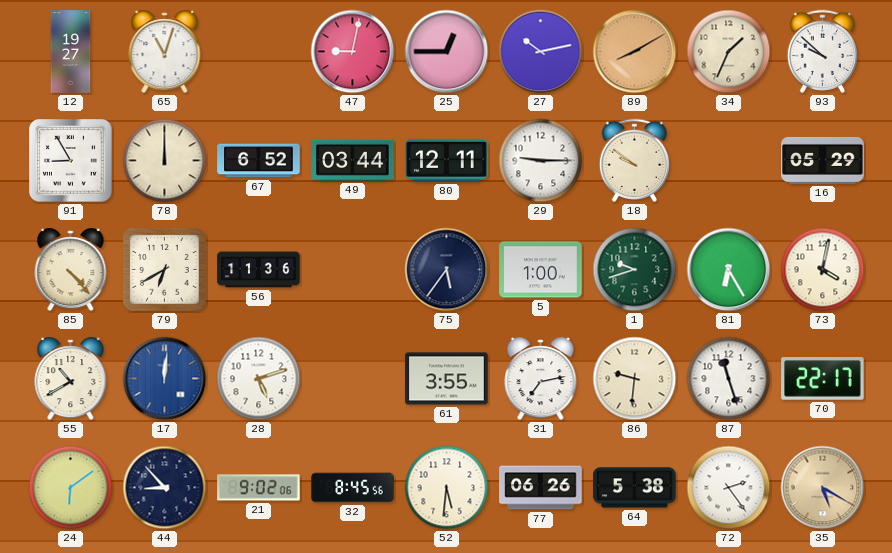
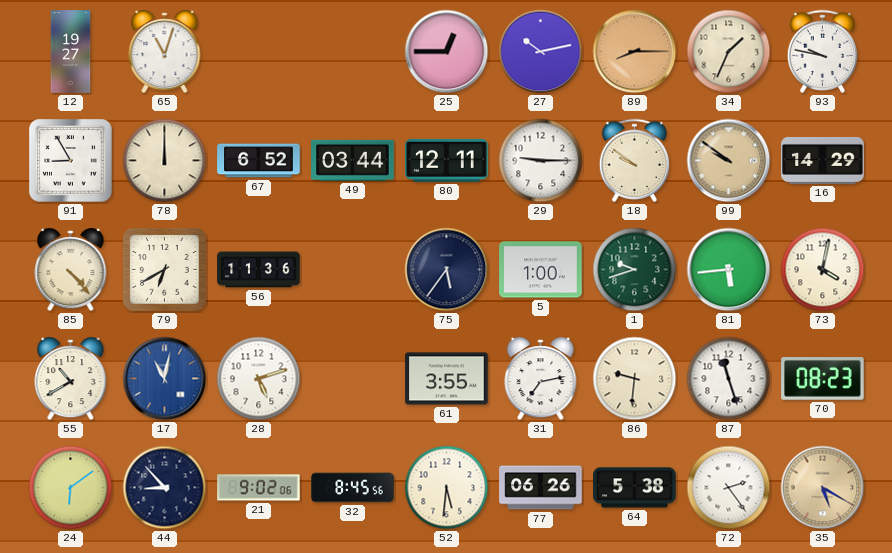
47: 9:02 -> none (353, 52)
89: 8:10 -> 8:15 (635, 52)
93: 9:52 -> 9:47 (822, 51)
99: none -> 9:51 (729, 161)
16: 05:29 -> 14:29 (823, 160)
81: 6:25 -> 5:44 (729, 270)
17: 12:01 -> 11:02 (165, 379)
70: 22:17 -> 08:23 (823, 379)
